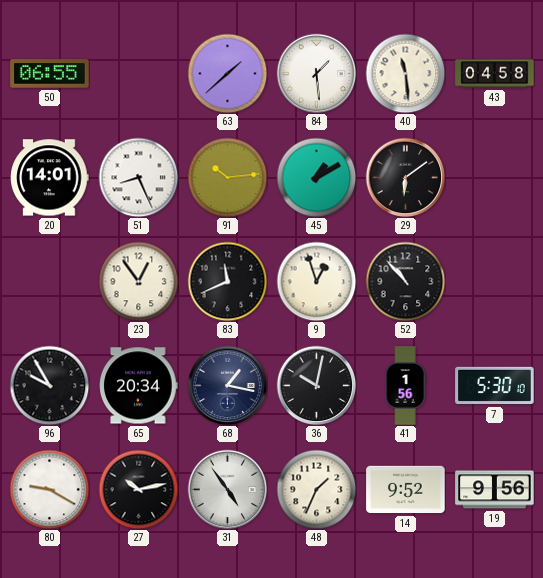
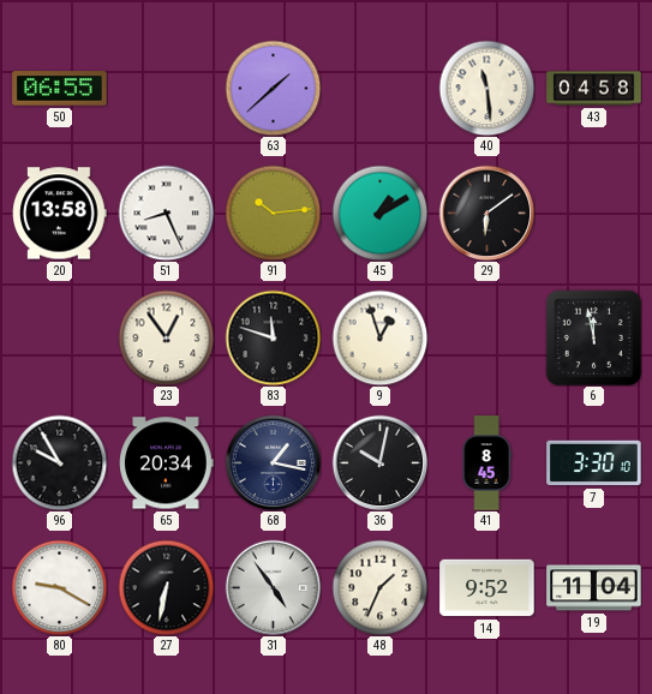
84: 1:29 -> none (316, 73)
20: 14:01 -> 13:58 (60, 214)
83: 11:41 -> 11:48 (273, 337)
52: 10:53 -> none (405, 281)
6: none -> 11:58 (593, 337)
41: 1:56 -> 8:45 (486, 463)
7: 5:30 -> 3:30 (594, 463)
27: 10:13 -> 6:32 (166, 587)
19: 9:56 -> 11:04 (594, 588)
